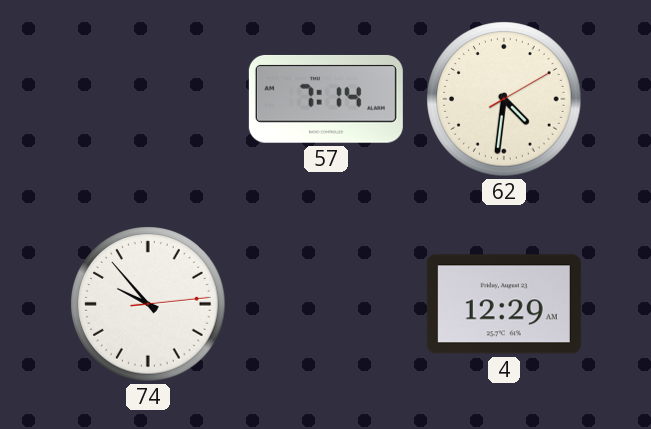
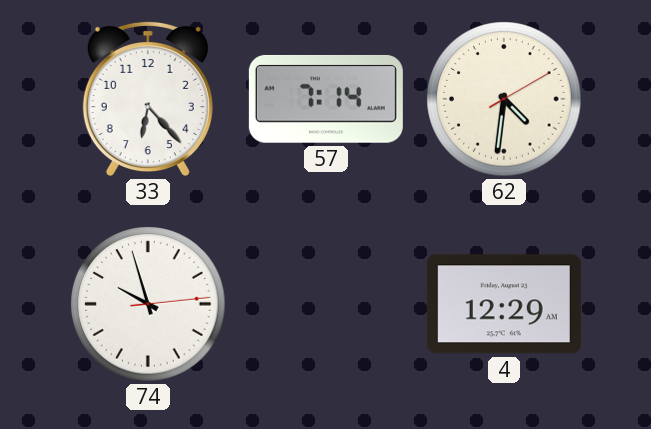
33: none -> 6:23 (148, 99)
74: 9:53 -> 9:57 (148, 304)
